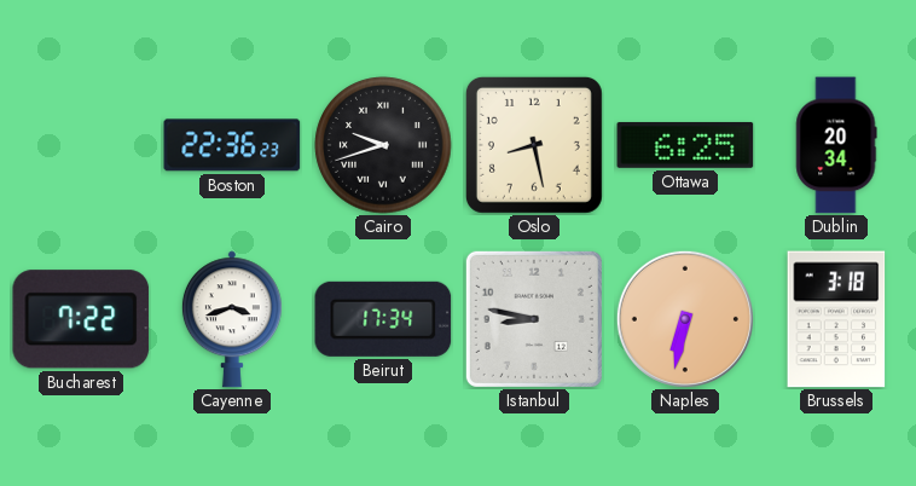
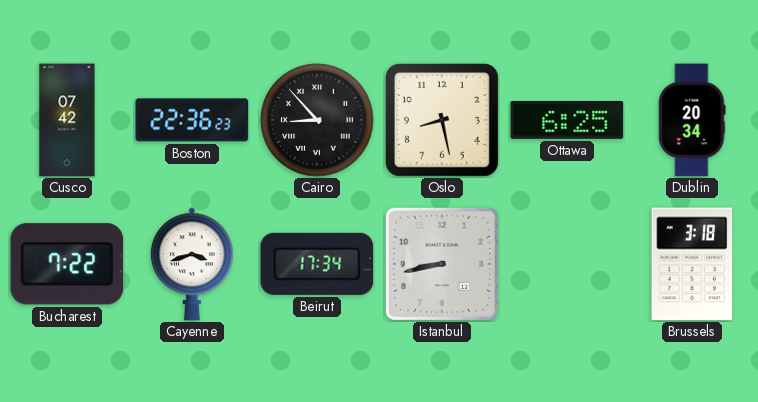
Cusco: none -> 07:42 (67, 120)
Cairo: 9:42 -> 8:53 (317, 120)
Istanbul: 8:47 -> 8:43 (442, 264)
Naples: 6:32 -> none (685, 319)
